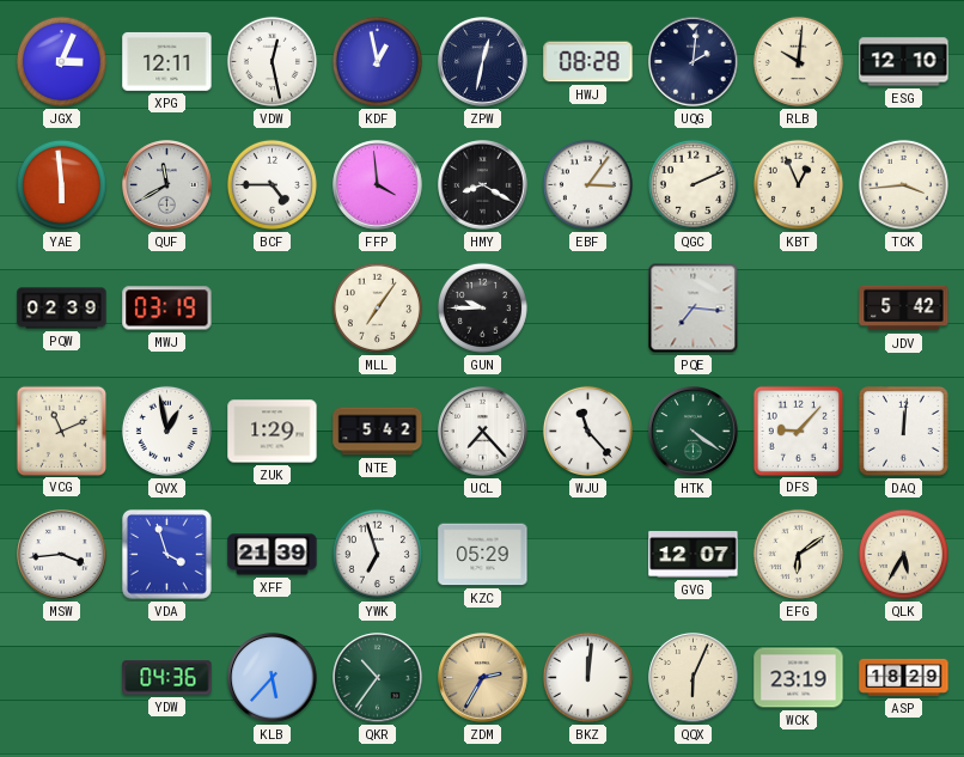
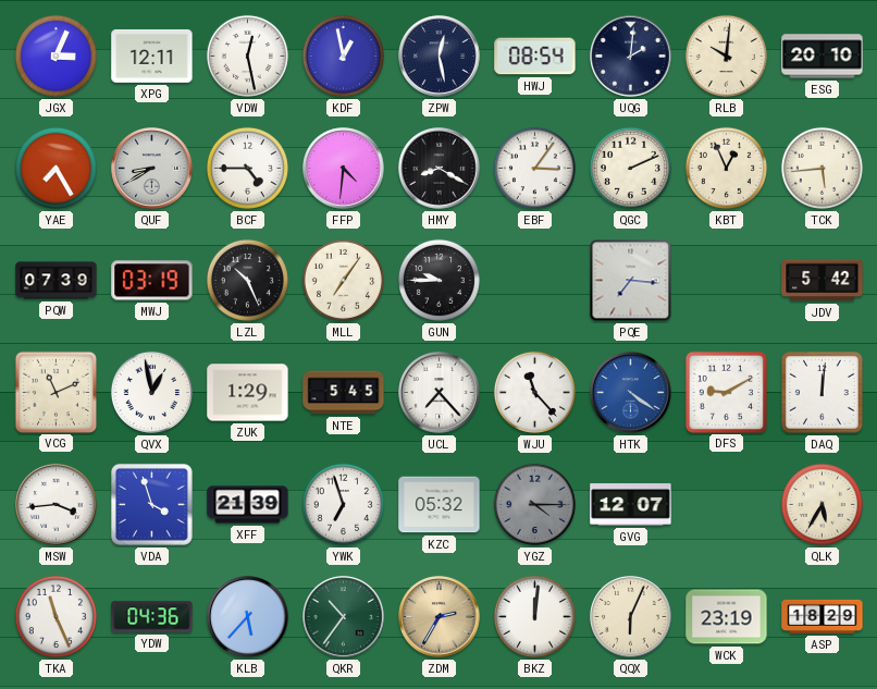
ZPW: 12:32 -> 12:28 (440, 57)
HWJ: 08:28 -> 08:54 (535, 57)
ESG: 12:10 -> 20:10 (823, 57)
YAE: 5:59 -> 7:25 (55, 168)
QUF: 11:40 -> 8:40 (152, 169)
FFP: 3:59 -> 4:31 (344, 169)
TCK: 3:44 -> 5:44 (822, 168)
PQW: 02:39 -> 07:39 (57, 281)
LZL: none -> 10:26 (247, 280)
NTE: 5:42 -> 5:45 (344, 393)
HTK dial: green -> blue (631, 393)
DFS: 9:07 -> 9:10 (726, 392)
KZC: 05:29 -> 05:32 (440, 505)
YGZ: none -> 4:15 (534, 504)
EFG: 6:09 -> none (798, 554)
TKA: none -> 11:26 (55, 616)
